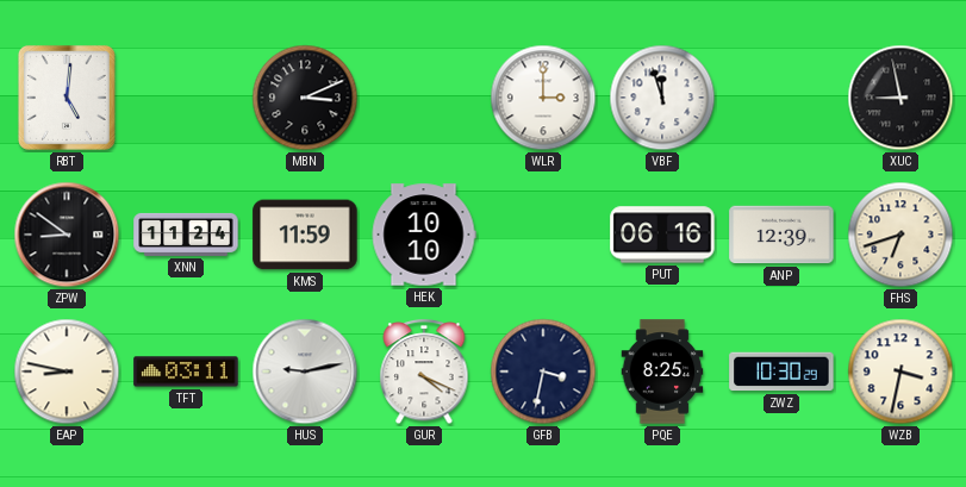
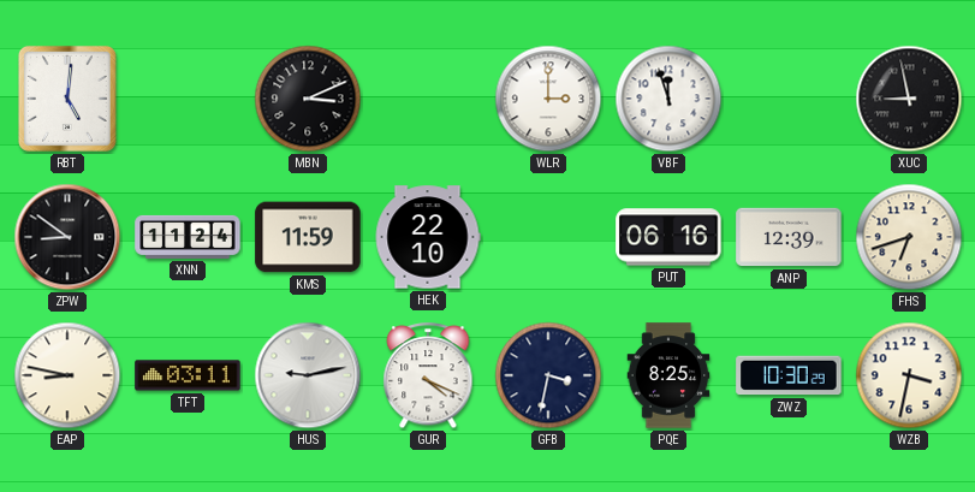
HEK: 10:10 -> 22:10 (428, 237)
